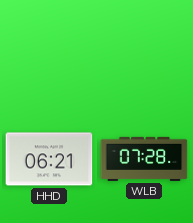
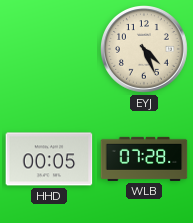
EYJ: none -> 4:26 (145, 50)
HHD: 06:21 -> 00:05 (49, 159)
